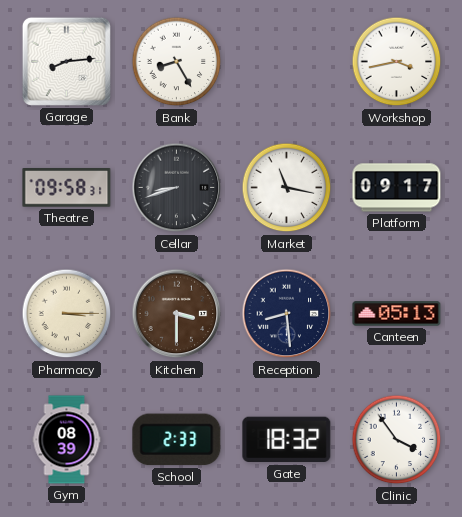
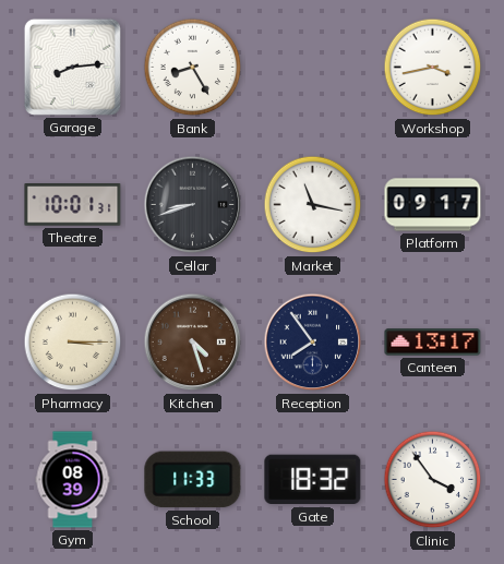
Theatre: 09:58 -> 10:01 (73, 205)
Kitchen: 3:30 -> 4:27 (193, 343)
Reception: 8:29 -> 7:54 (313, 343)
Canteen: 05:13 -> 13:17 (433, 343)
School: 2:33 -> 11:33 (193, 480)
